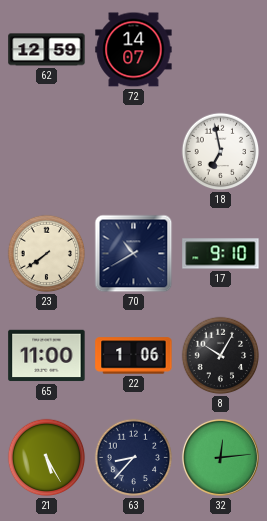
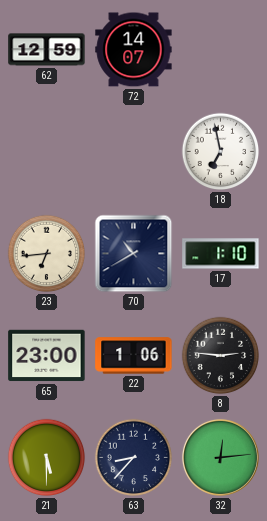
23: 7:39 -> 6:44 (47, 254)
17: 9:10 -> 1:10 (221, 254)
65: 11:00 -> 23:00 (47, 356)
8: 10:05 -> 2:46 (221, 356)
21: 5:25 -> 5:30 (47, 458)
